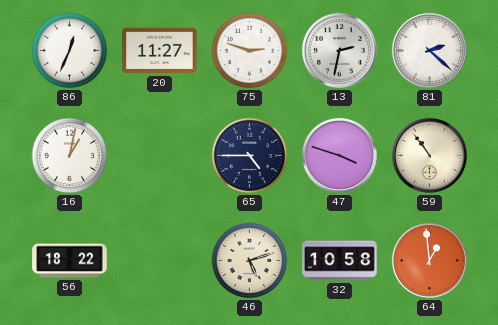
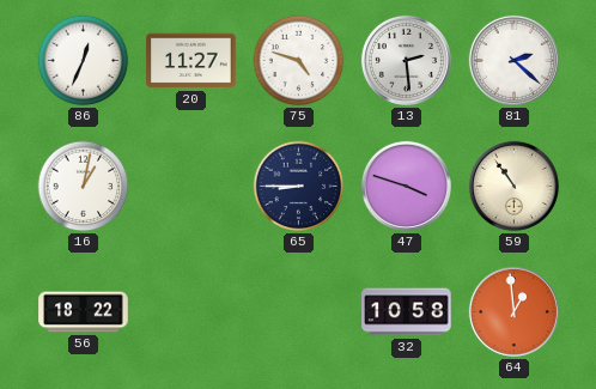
75: 2:48 -> 4:48 (299, 61)
13: 2:32 -> 2:29 (406, 60)
65: 4:45 -> 8:45 (299, 187)
46: 5:12 -> none (250, 261)
